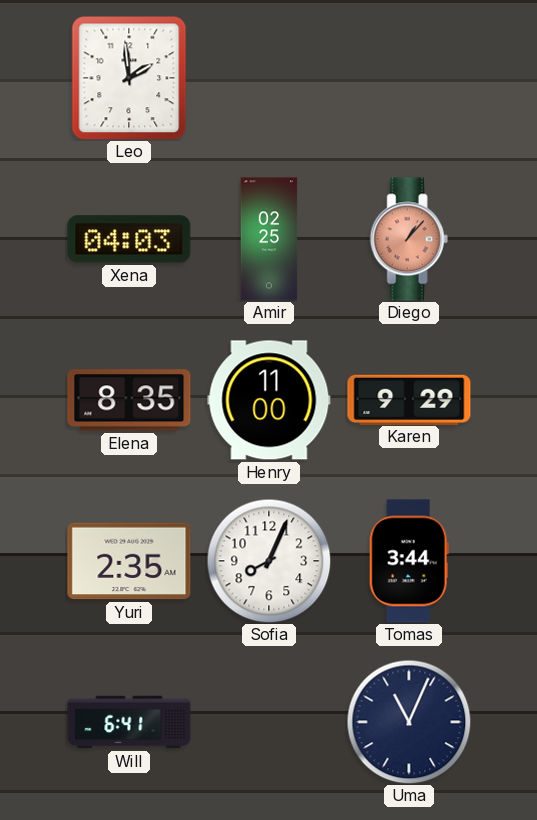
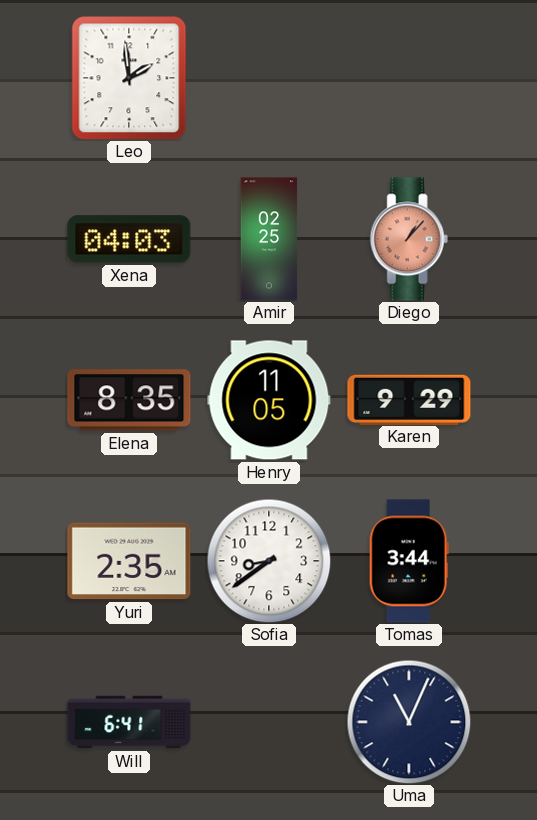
Henry: 11:00 -> 11:05 (269, 400)
Sofia: 8:04 -> 8:39 (269, 561)
